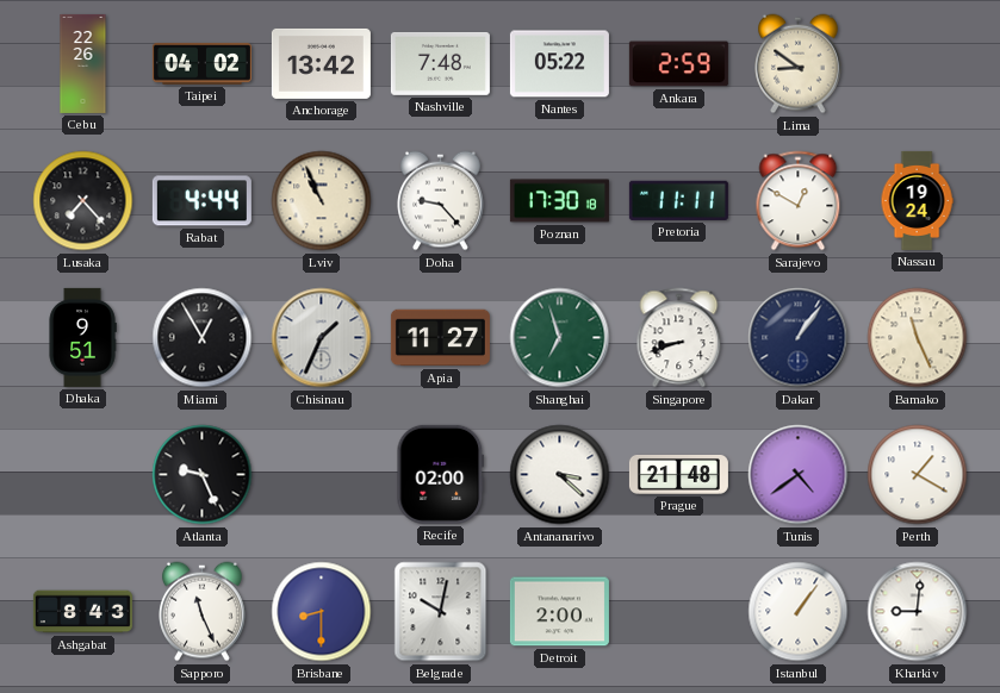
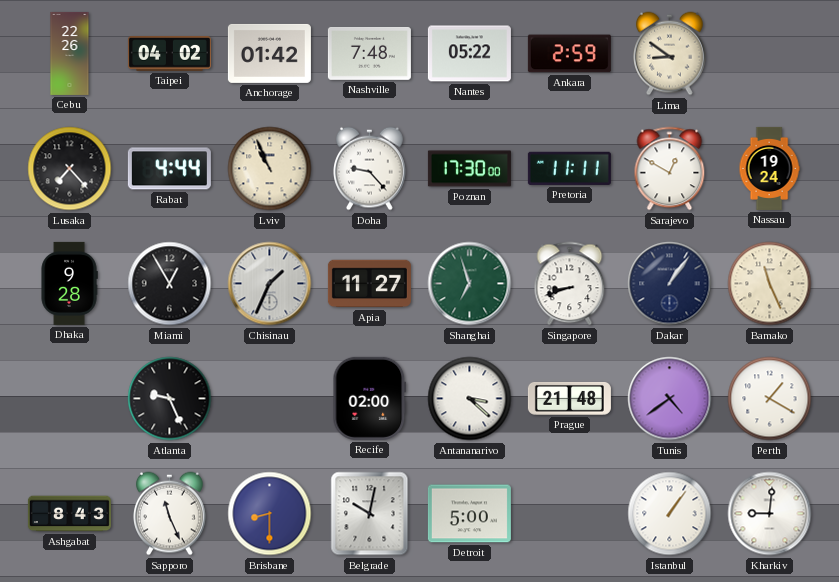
Anchorage: 13:42 -> 01:42 (269, 53)
Poznan: 17:30:18 -> 17:30:00 (469, 169)
Dhaka: 9:51 -> 9:28 (69, 283)
Detroit: 2:00 -> 5:00 (469, 514)
